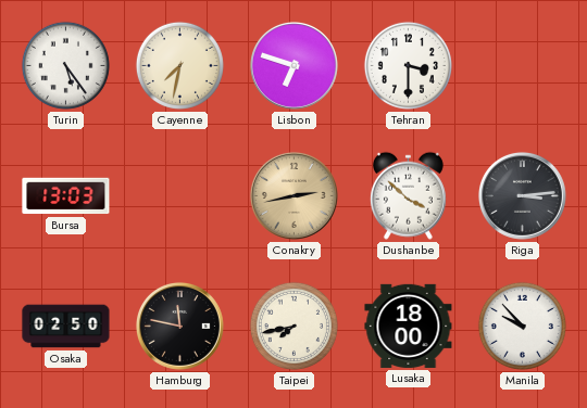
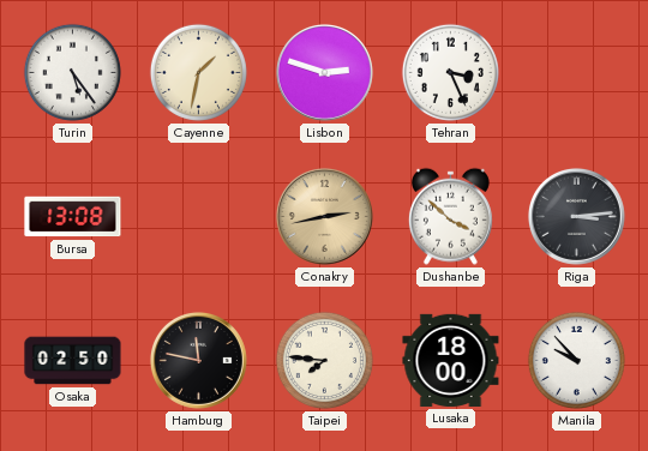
Cayenne: 7:32 -> 1:32 (198, 72)
Lisbon: 6:48 -> 2:48 (324, 72)
Tehran: 3:30 -> 3:26 (450, 72)
Bursa: 13:03 -> 13:08 (73, 217)
Taipei: 7:43 -> 7:46 (324, 360)
